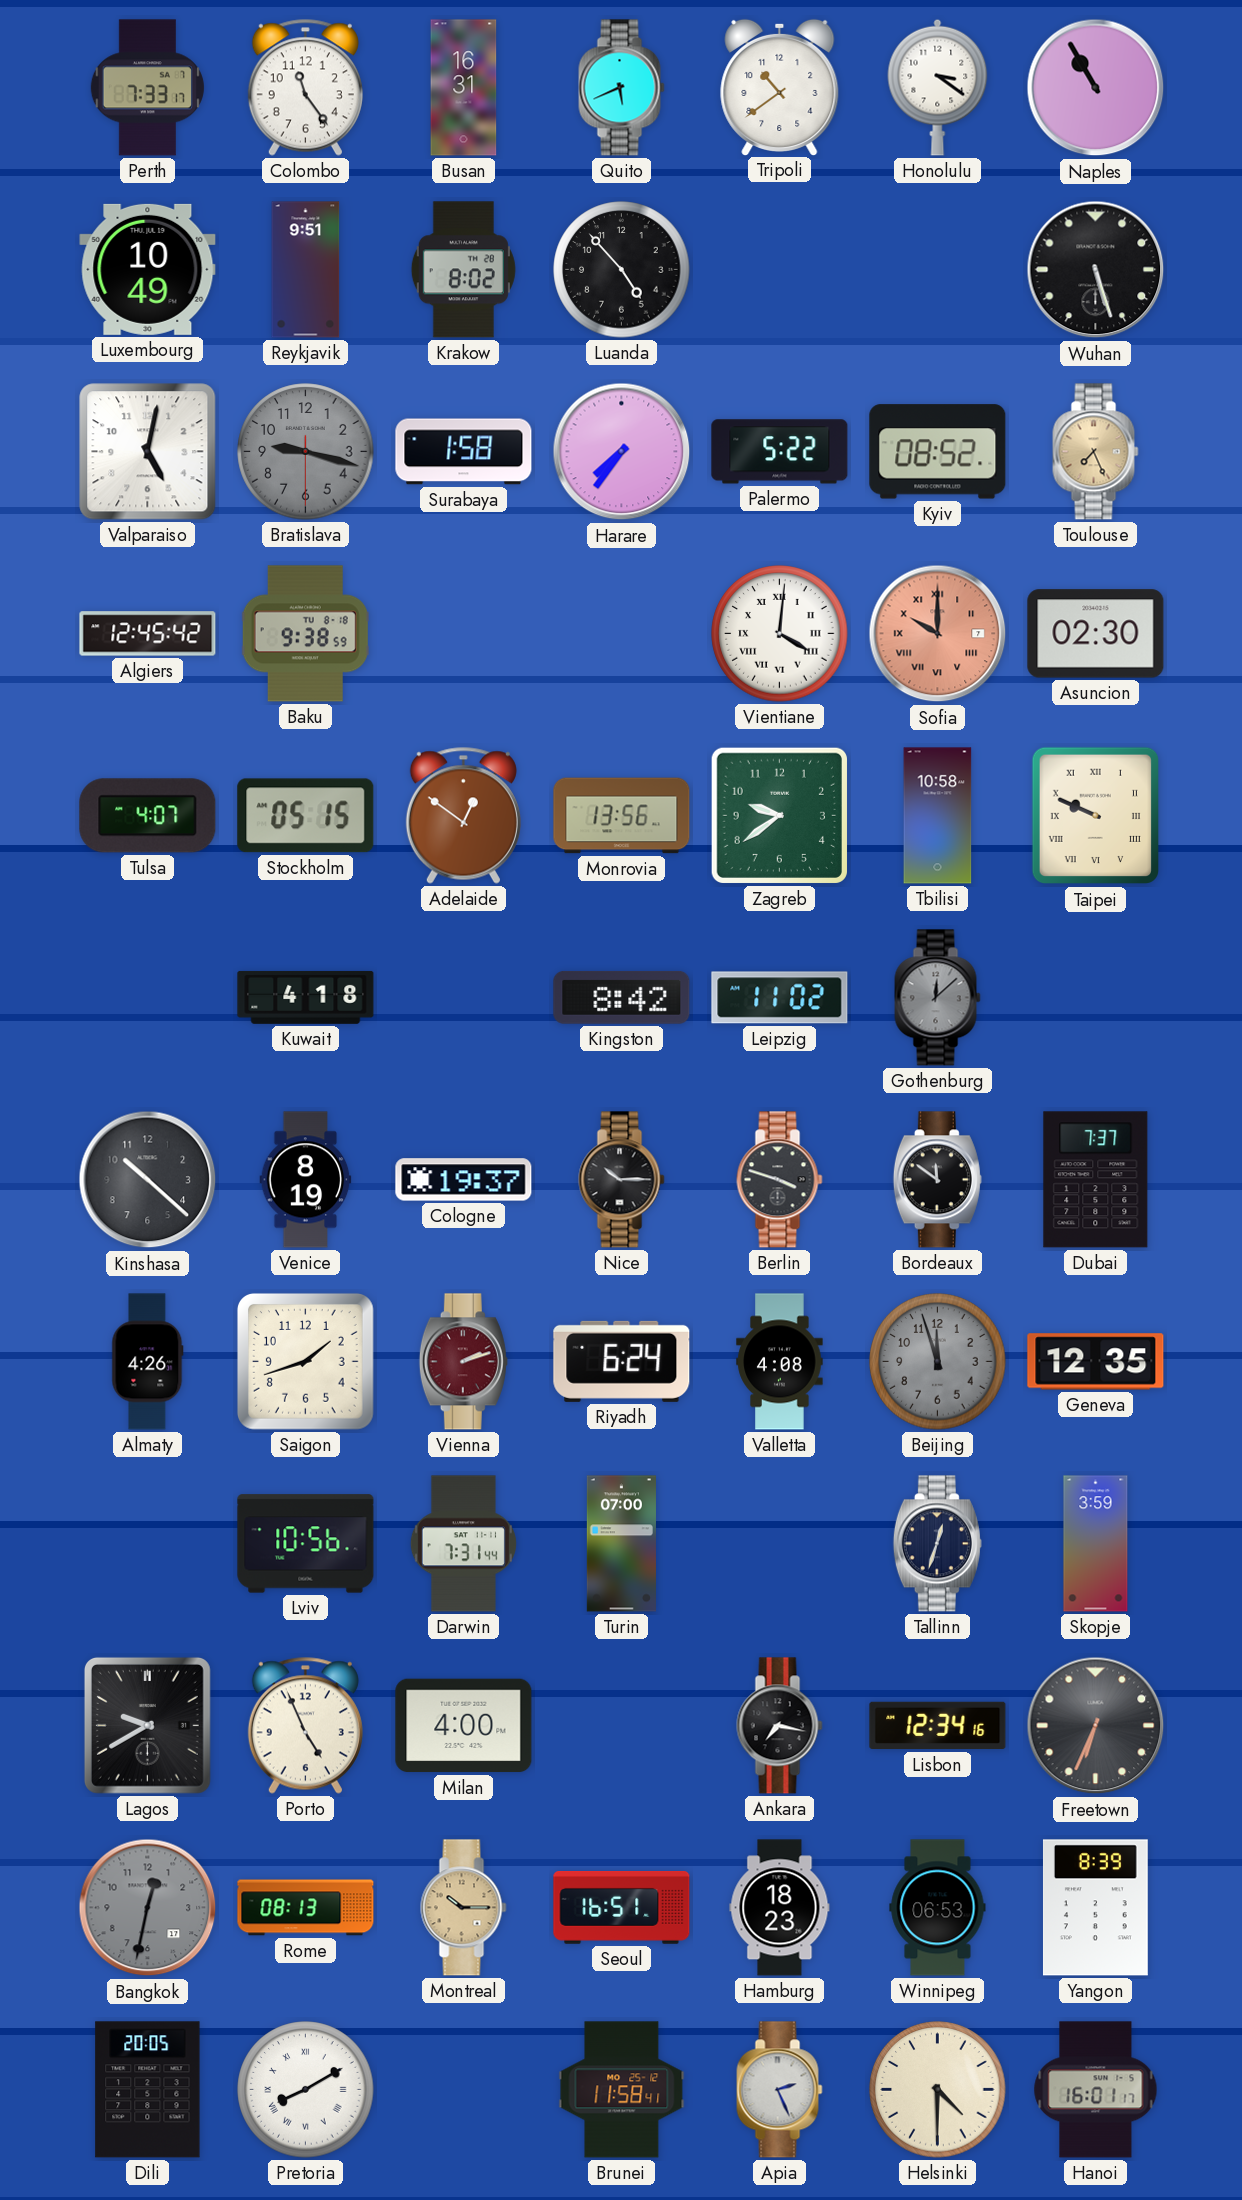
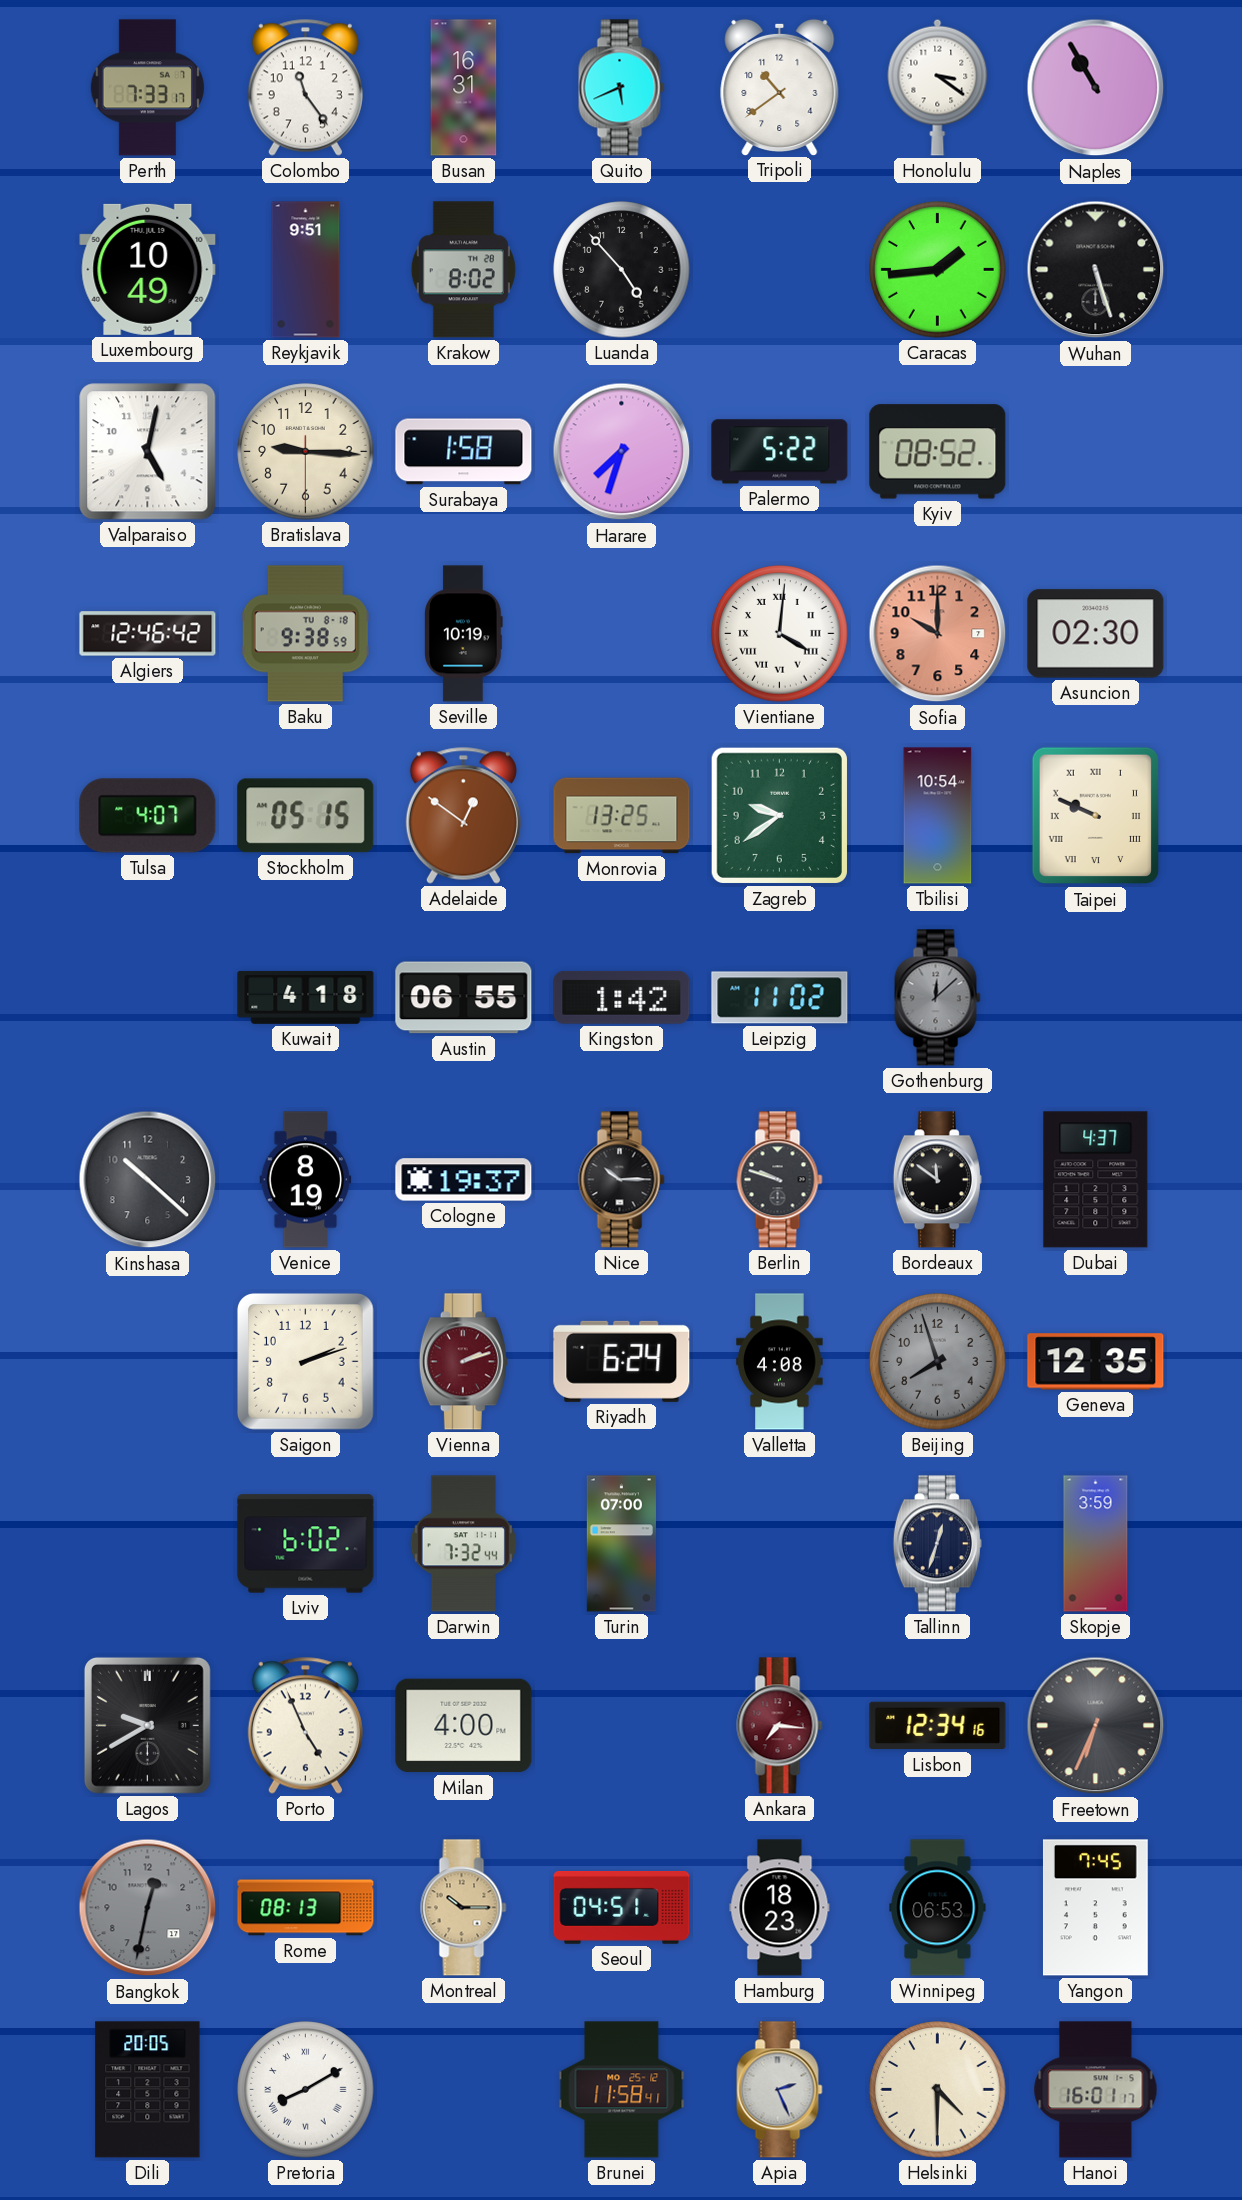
Caracas: none -> 1:44 (938, 270)
Bratislava: 9:17 -> 9:15 (306, 452)
Bratislava dial: grey -> cream (306, 452)
Harare: 7:36 -> 7:33 (622, 452)
Toulouse: 7:26 -> none (1096, 452)
Algiers: 12:45 -> 12:46 (148, 634)
Seville: none -> 10:19 (464, 634)
Sofia numerals: Roman -> Arabic (938, 634)
Monrovia: 13:56 -> 13:25 (622, 816)
Tbilisi: 10:58 -> 10:54 (938, 816)
Austin: none -> 06:55 (464, 998)
Kingston: 8:42 -> 1:42 (622, 997)
Berlin: 3:48 -> 9:48 (780, 1180)
Dubai: 7:37 -> 4:37 (1096, 1180)
Almaty: 4:26 -> none (148, 1362)
Saigon: 1:42 -> 2:12 (305, 1361)
Beijing: 11:57 -> 7:57 (938, 1362)
Lviv: 10:56 -> 6:02 (306, 1544)
Darwin: 7:31 -> 7:32 (463, 1544)
Ankara: 7:17 -> 7:16 (780, 1726)
Ankara dial: black -> burgundy (780, 1726)
Seoul: 16:51 -> 04:51 (622, 1907)
Yangon: 8:39 -> 7:45 (1095, 1908)
